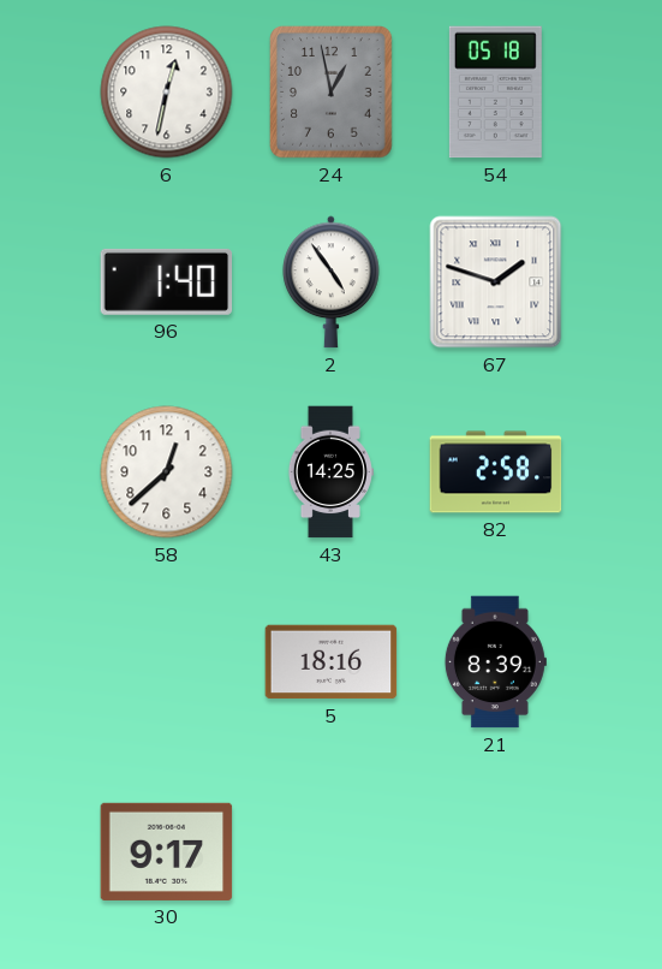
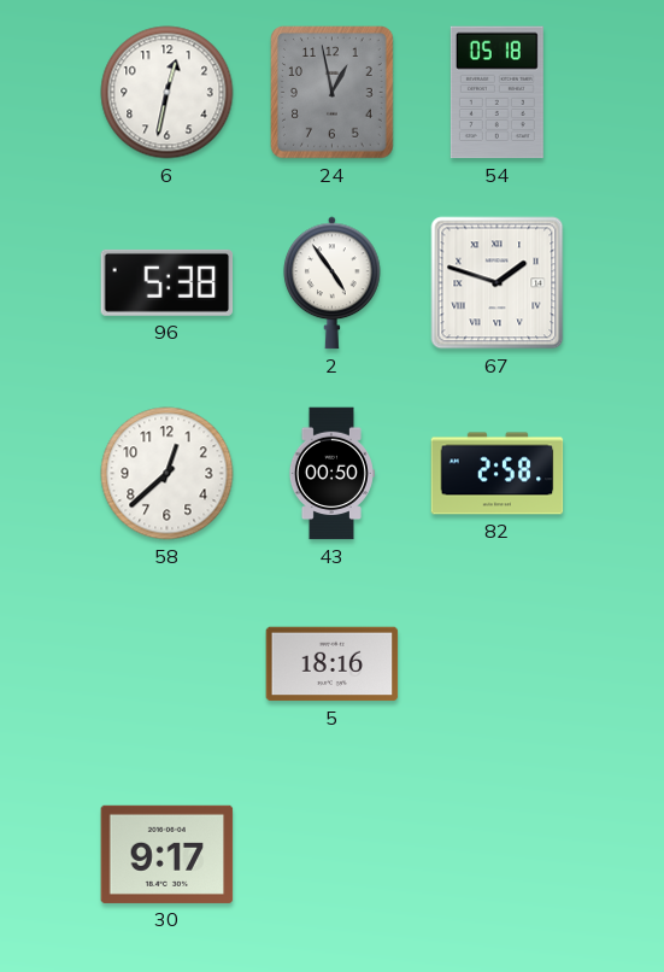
96: 1:40 -> 5:38 (168, 282)
43: 14:25 -> 00:50 (331, 474)
21: 8:39 -> none (495, 662)
